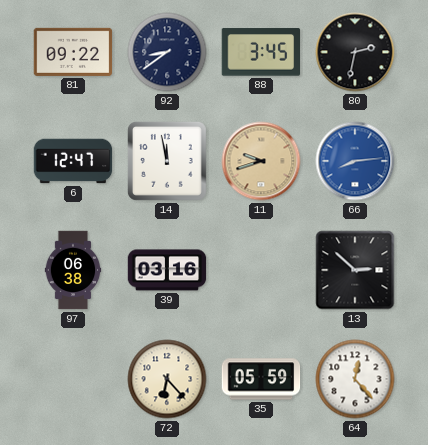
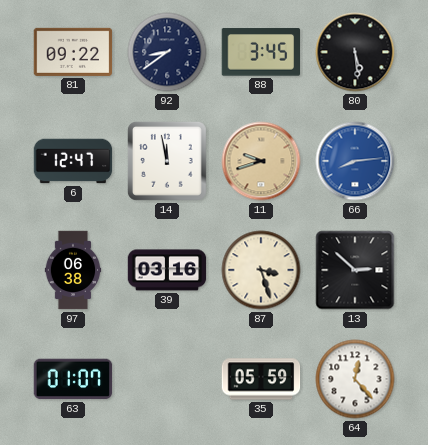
80: 2:32 -> 5:29 (355, 52)
87: none -> 3:27 (261, 270)
63: none -> 01:07 (73, 379)
72: 6:23 -> none (167, 379)
